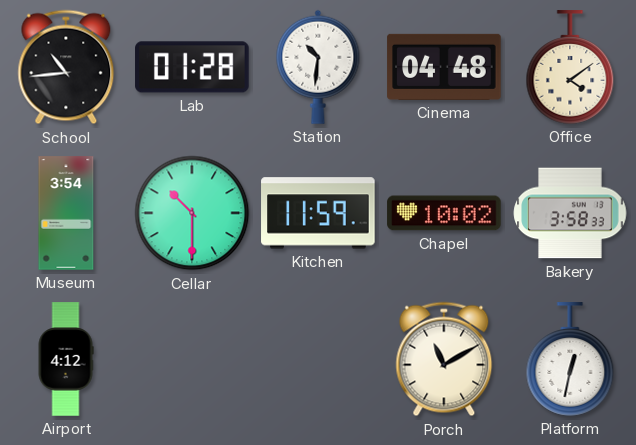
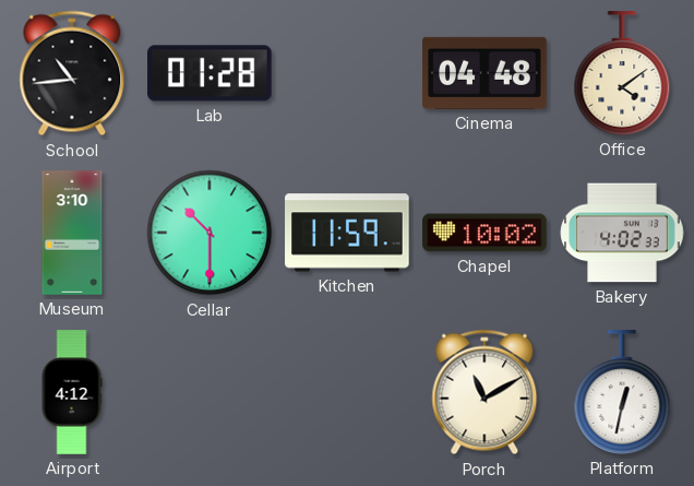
Station: 10:31 -> none (318, 67)
Museum: 3:54 -> 3:10 (72, 233)
Bakery: 3:58 -> 4:02 (622, 233)
